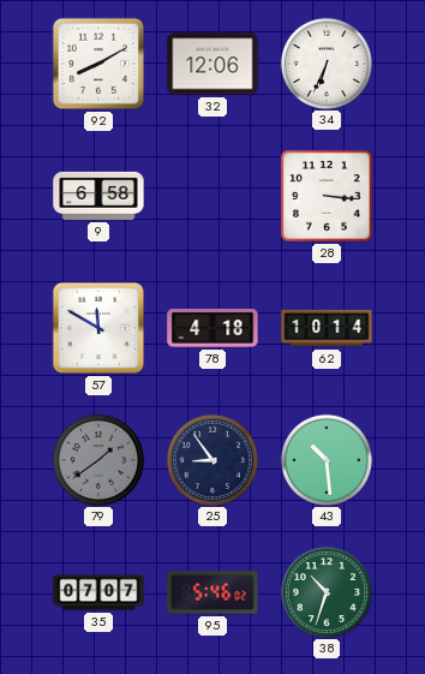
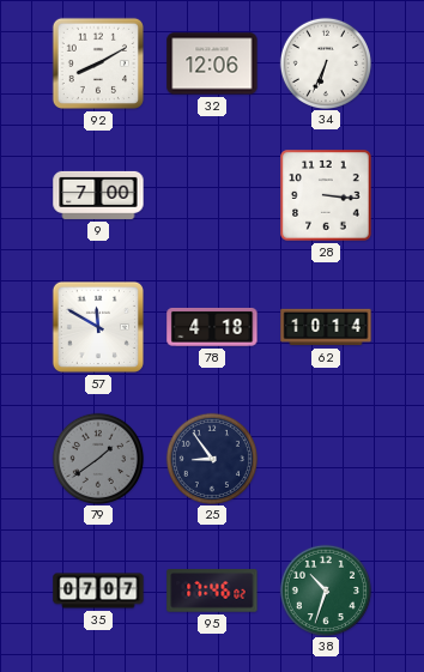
9: 6:58 -> 7:00 (98, 195)
43: 10:29 -> none (325, 459)
95: 5:46 -> 17:46 (212, 591)
